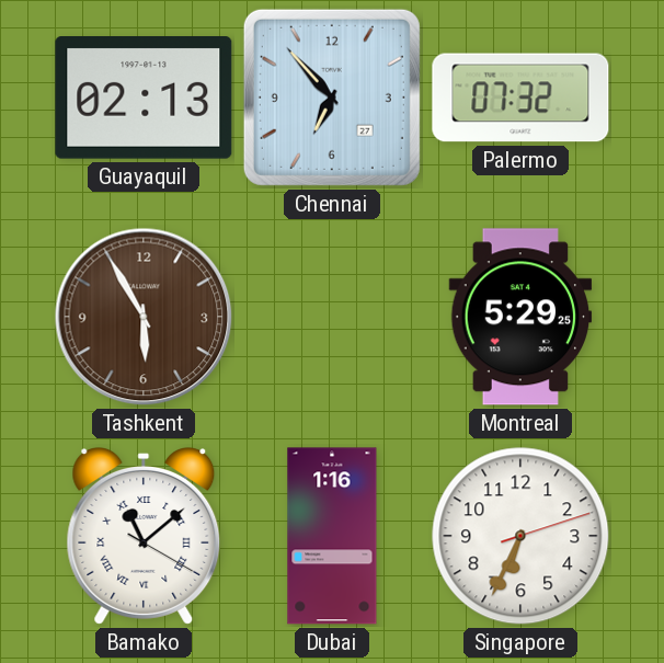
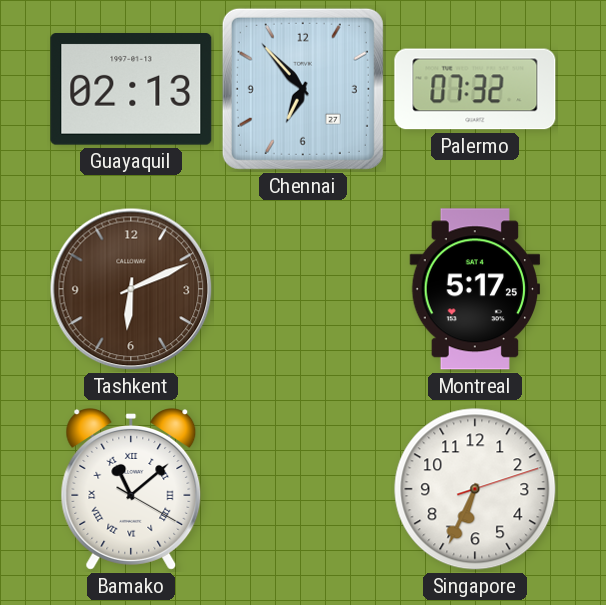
Tashkent: 5:55 -> 6:11 (131, 289)
Montreal: 5:29 -> 5:17 (475, 289)
Dubai: 1:16 -> none (332, 536)
